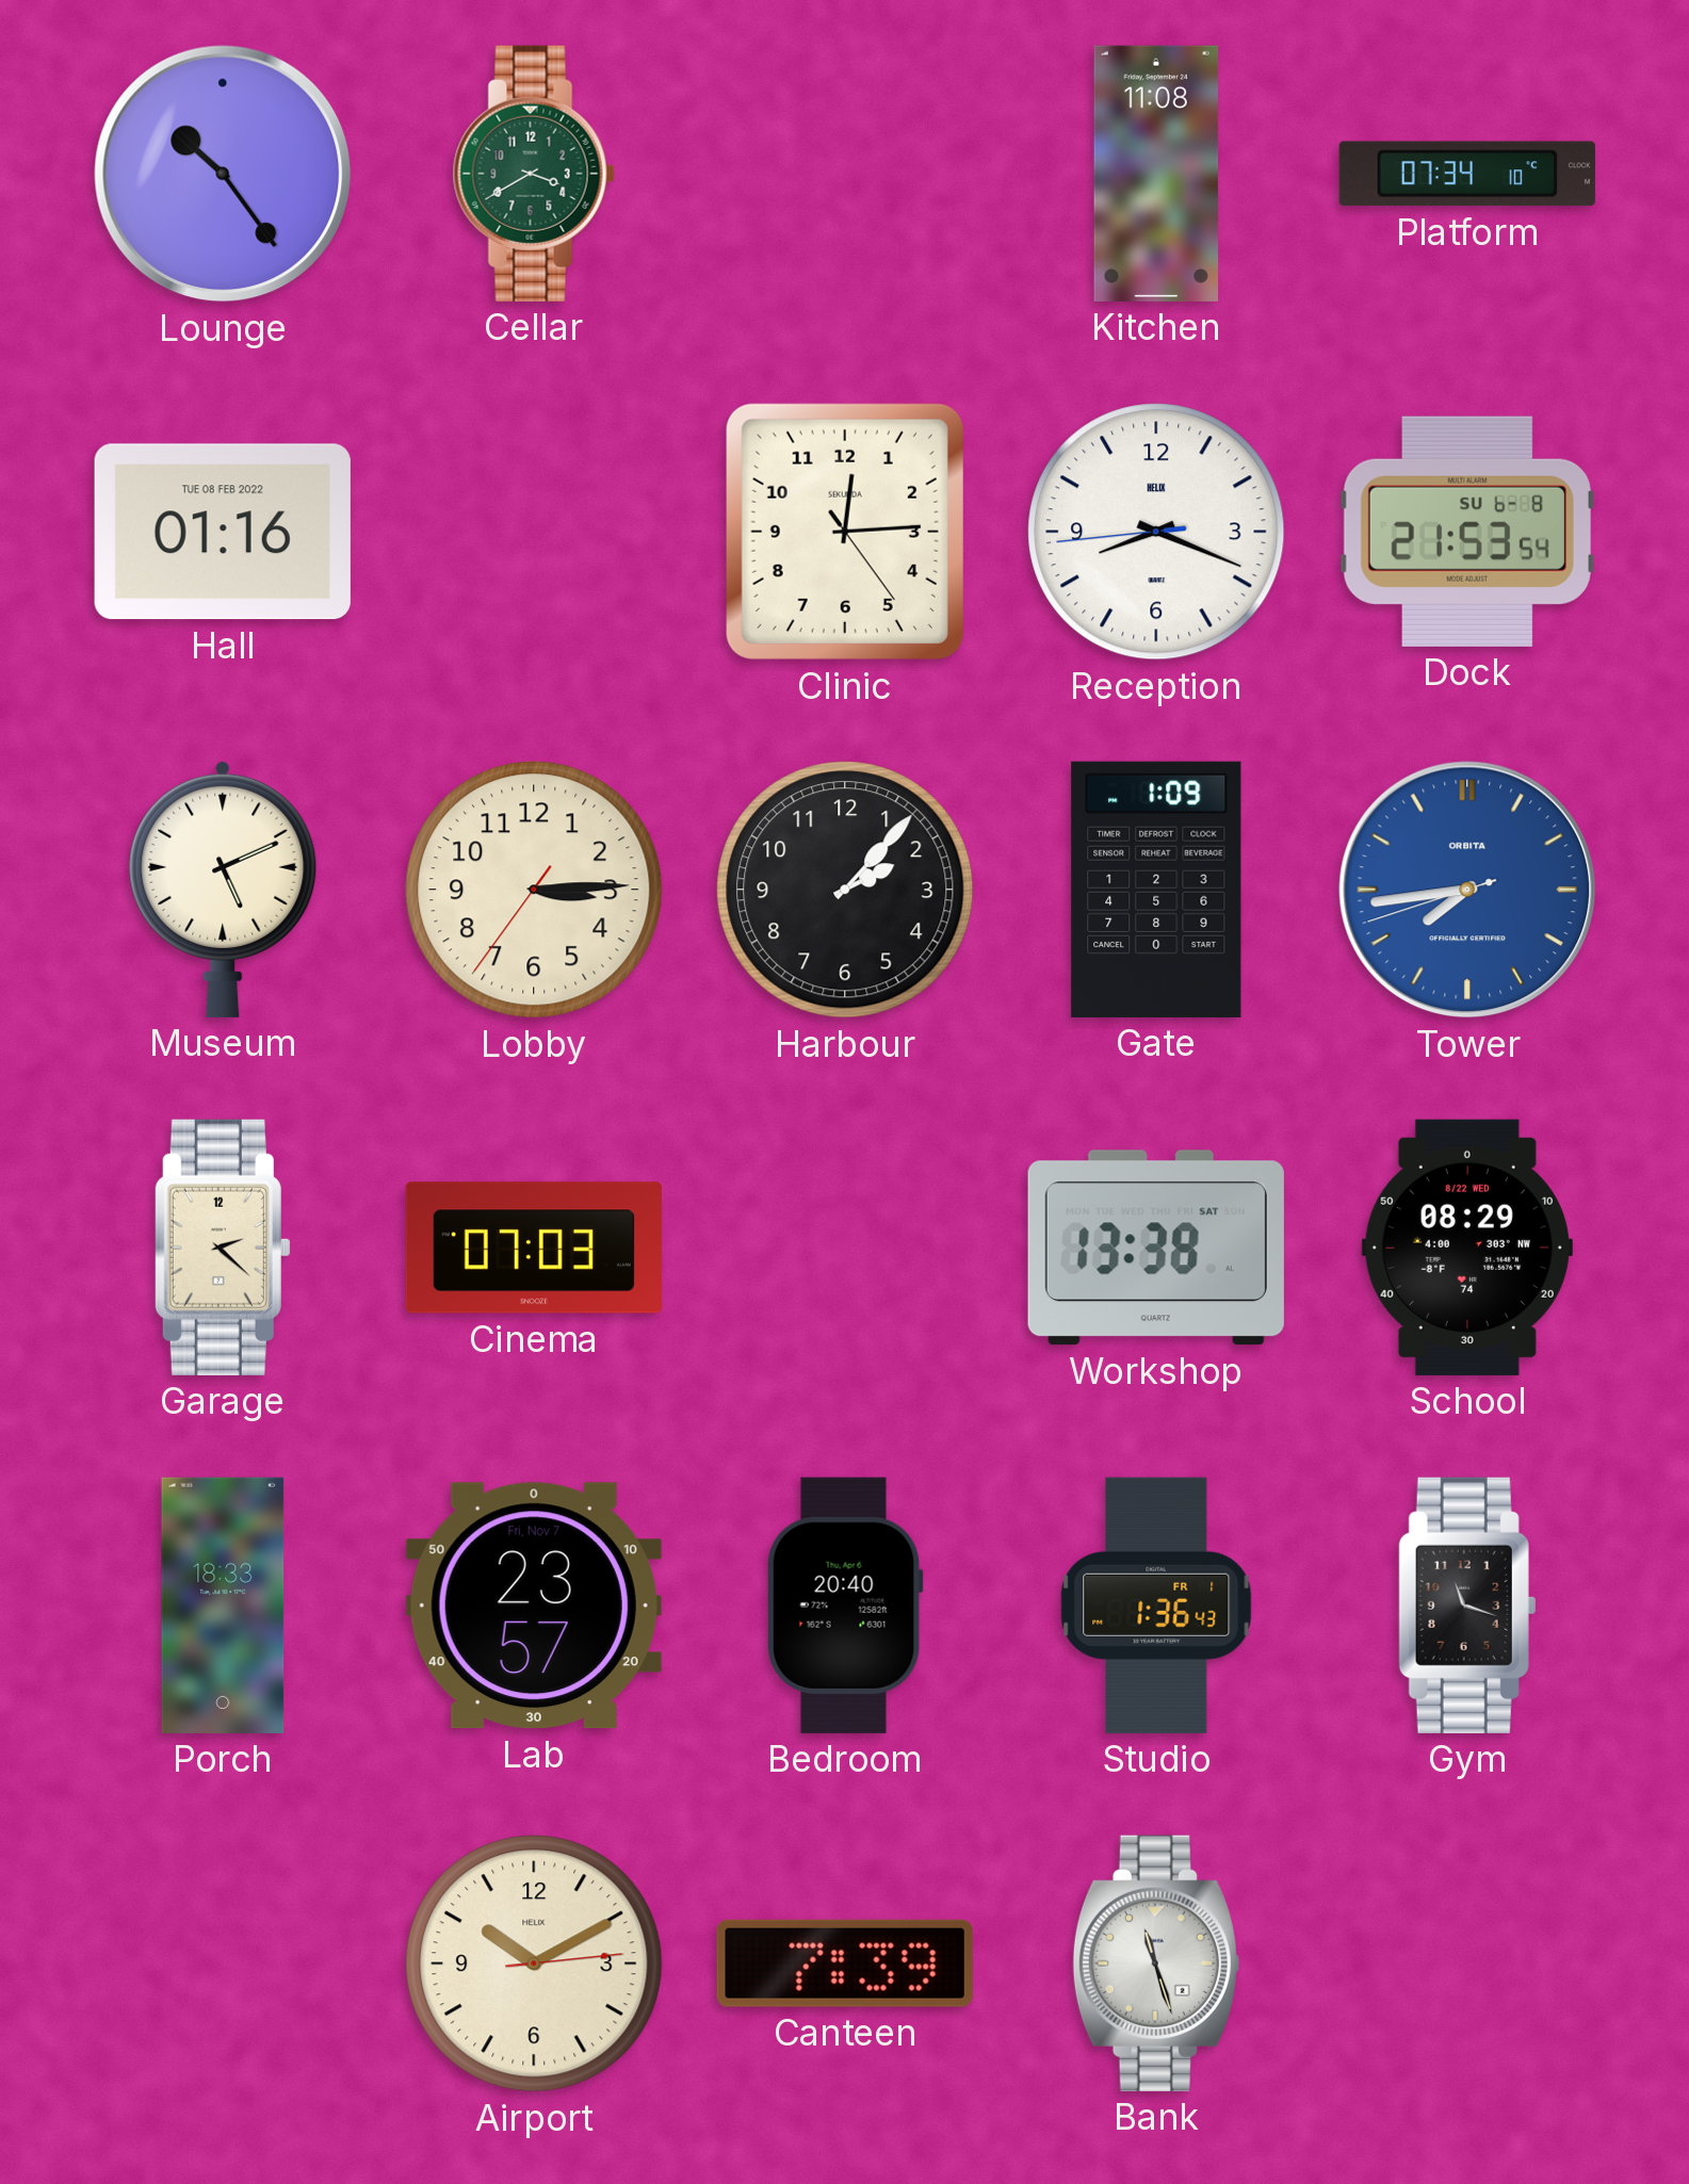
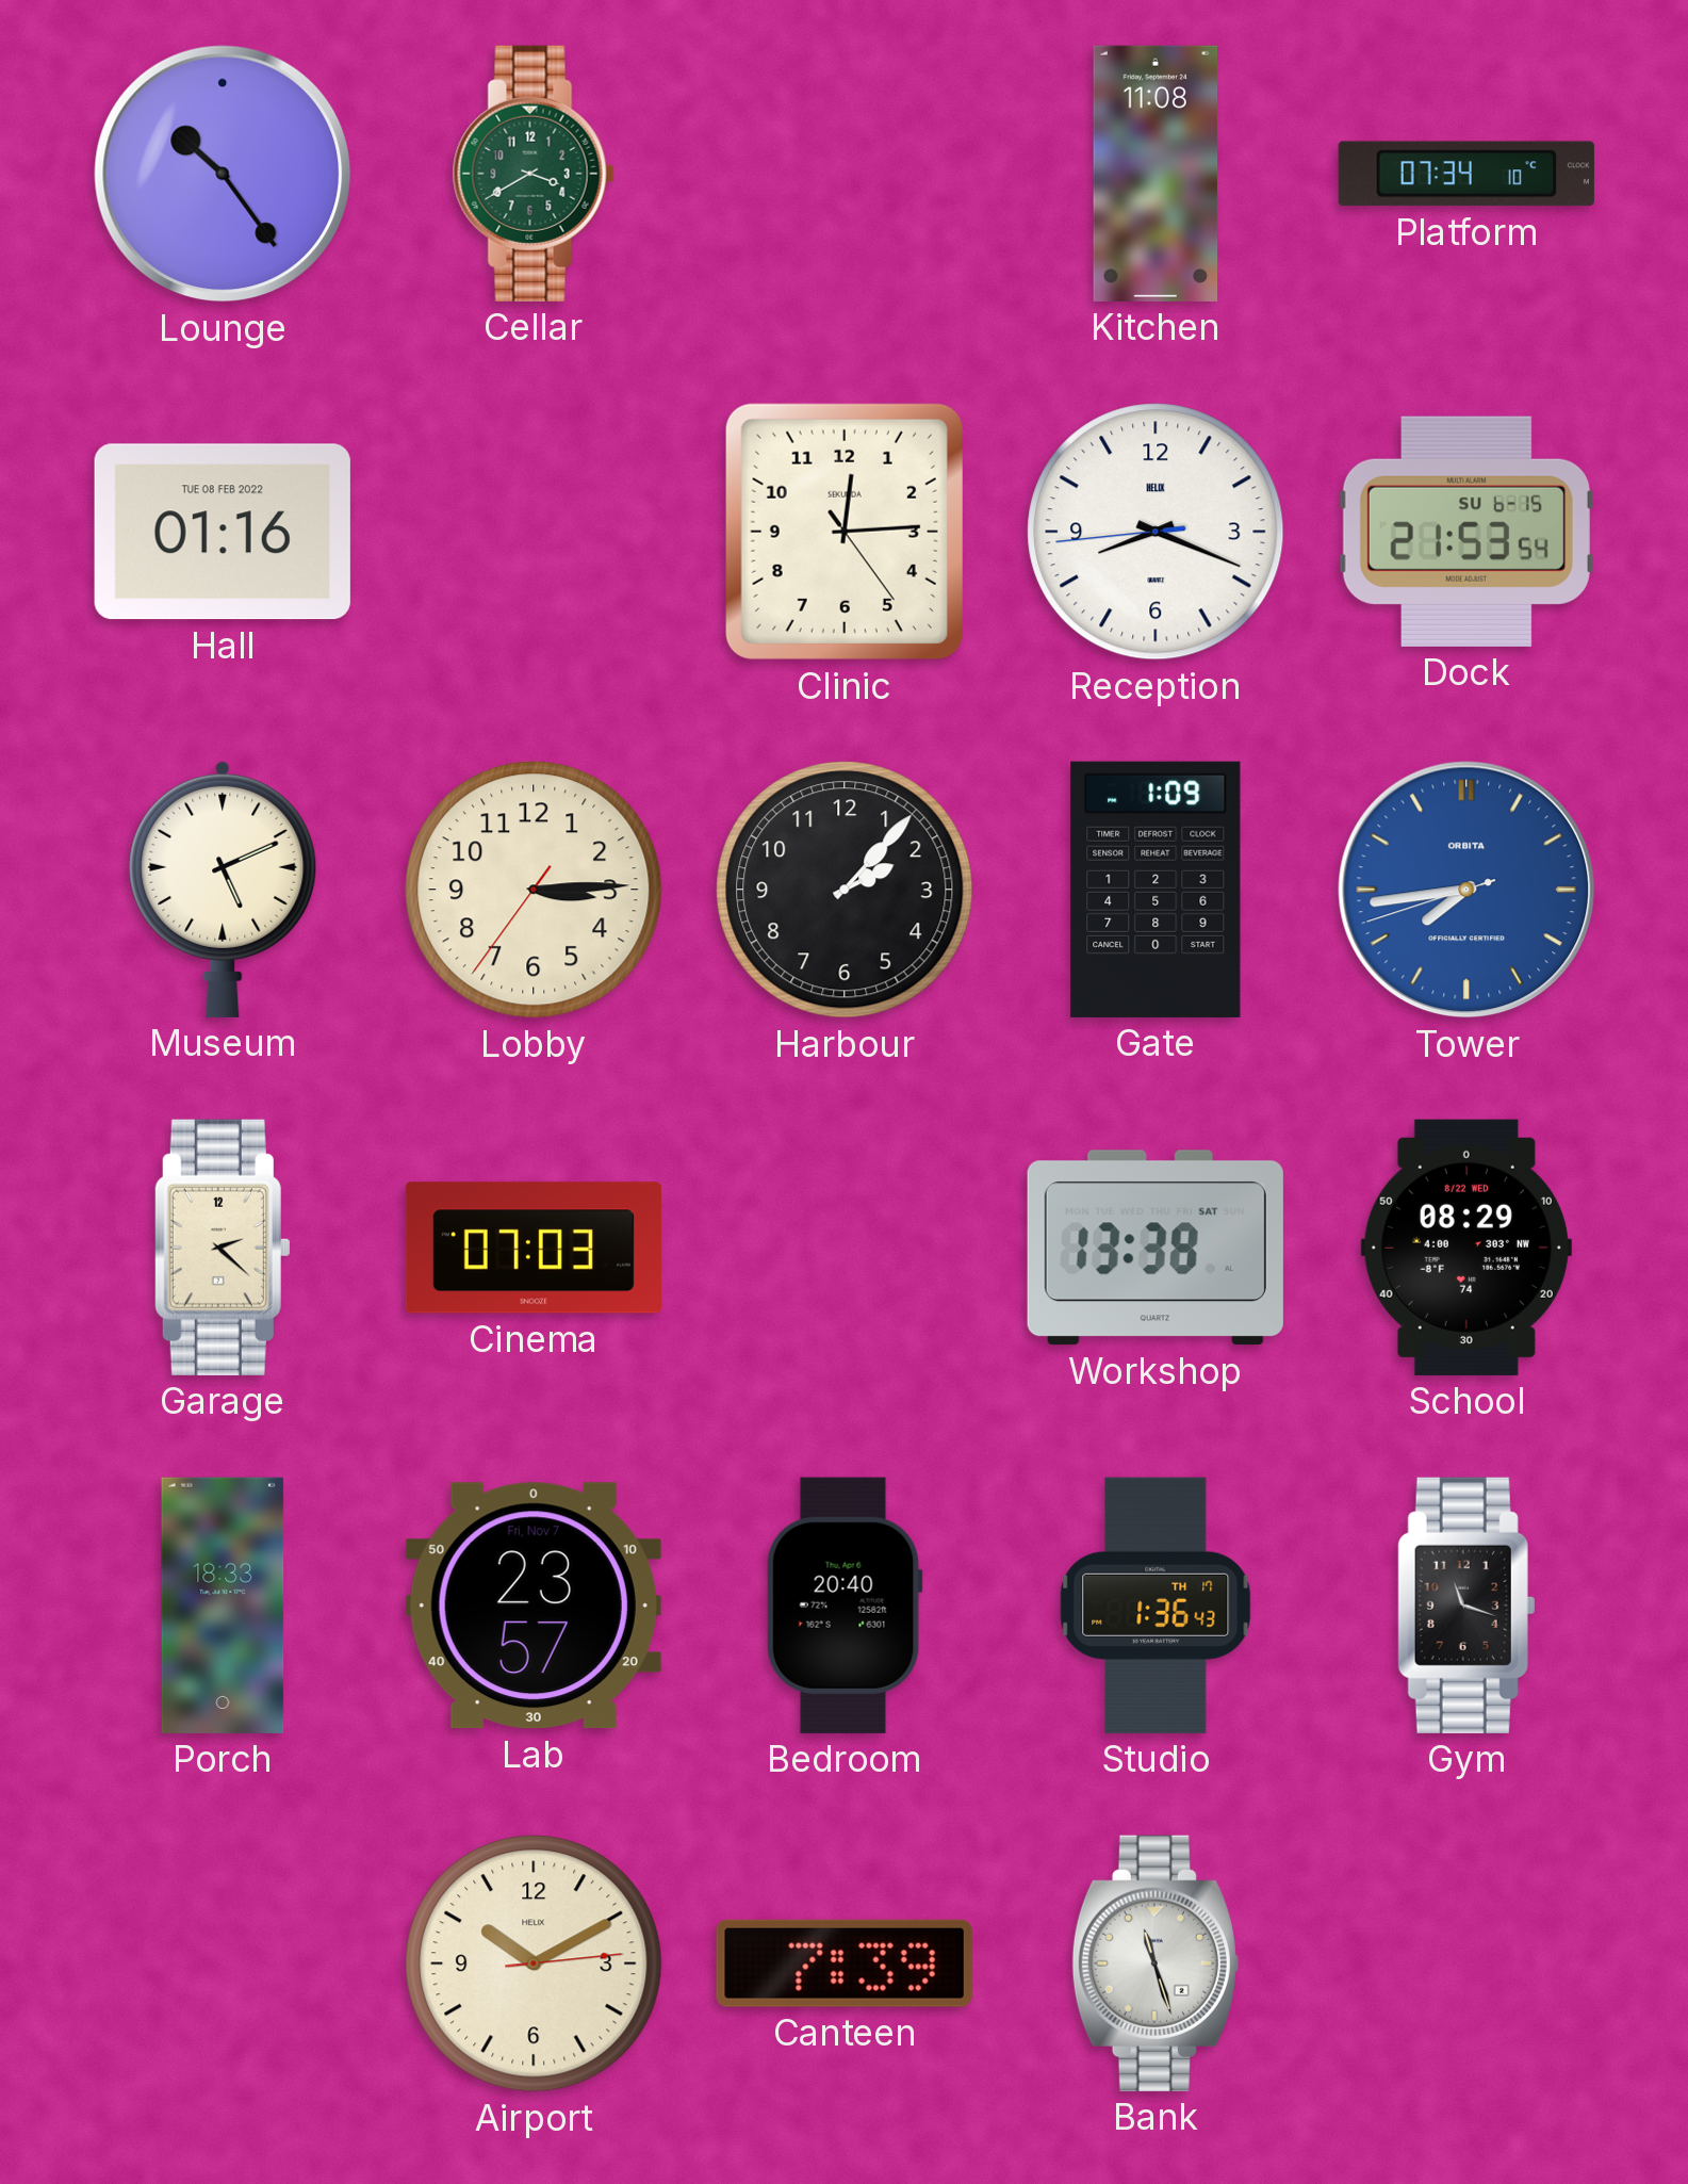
Dock date: SU 6-8 -> SU 6-15 (1466, 532)
Studio date: FR 1 -> TH 17 (1156, 1606)
